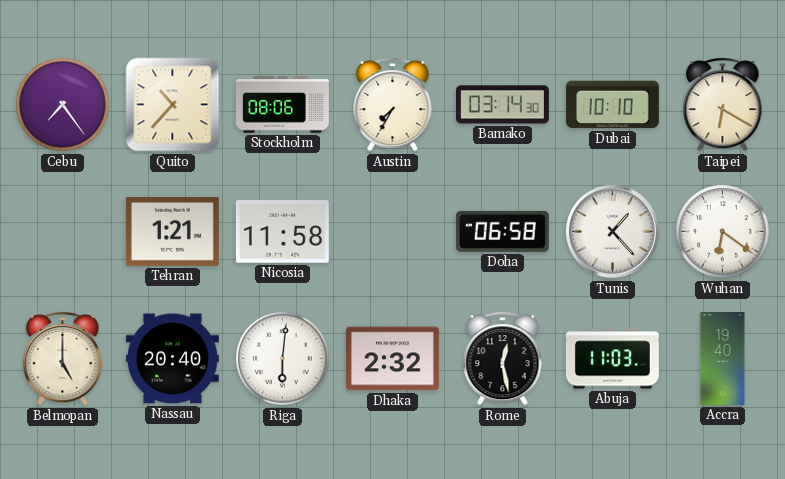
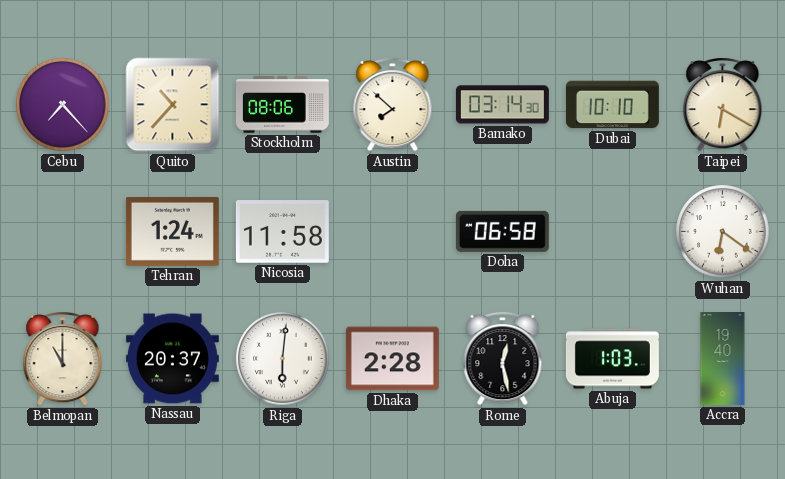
Cebu: 7:24 -> 7:23 (63, 105)
Austin: 7:35 -> 7:52 (393, 104)
Tehran: 1:21 -> 1:24 (172, 231)
Tunis: 1:23 -> none (613, 232)
Belmopan: 5:00 -> 11:00 (63, 358)
Nassau: 20:40 -> 20:37 (172, 359)
Dhaka: 2:32 -> 2:28 (392, 359)
Abuja: 11:03 -> 1:03 (612, 359)
